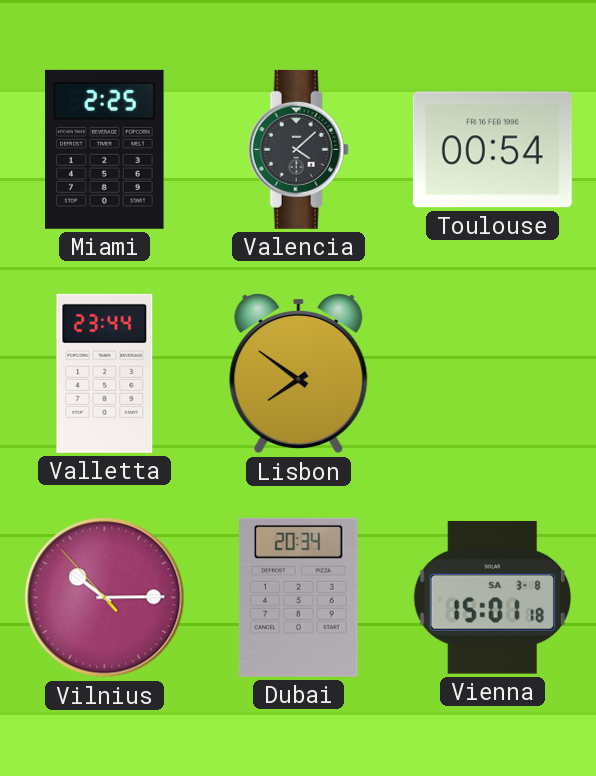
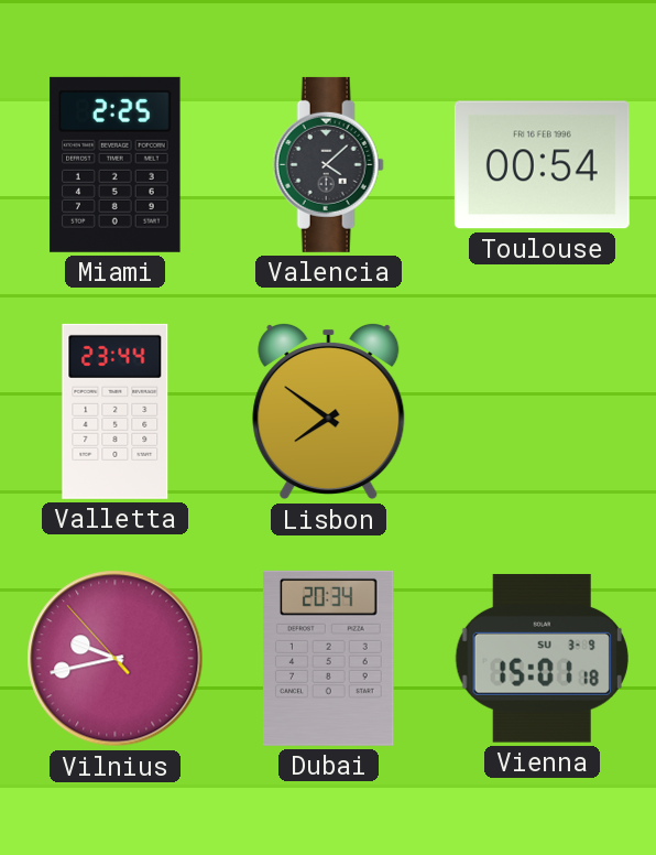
Vilnius: 10:14 -> 9:42 (116, 659)
Vienna date: SA 3-8 -> SU 3-9 (542, 658)
